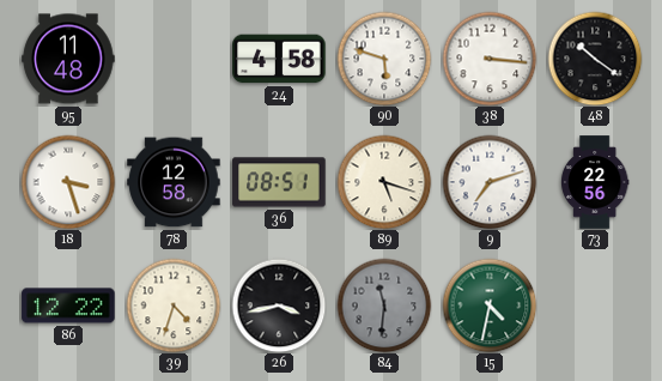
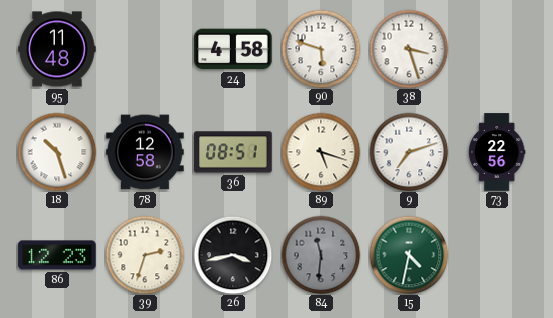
38: 3:16 -> 3:27 (409, 49)
48: 10:21 -> none (595, 59)
18: 3:27 -> 10:27 (57, 152)
86: 12:22 -> 12:23 (57, 255)
39: 4:33 -> 2:33 (145, 255)
